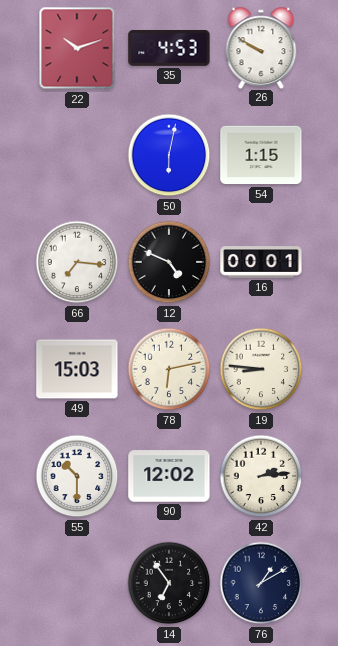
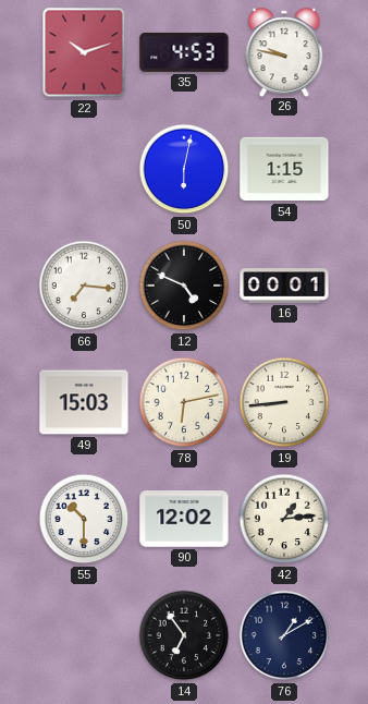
26: 9:50 -> 9:47 (284, 51)
19: 8:46 -> 8:44 (284, 402)
42: 2:14 -> 1:14 (284, 519)
